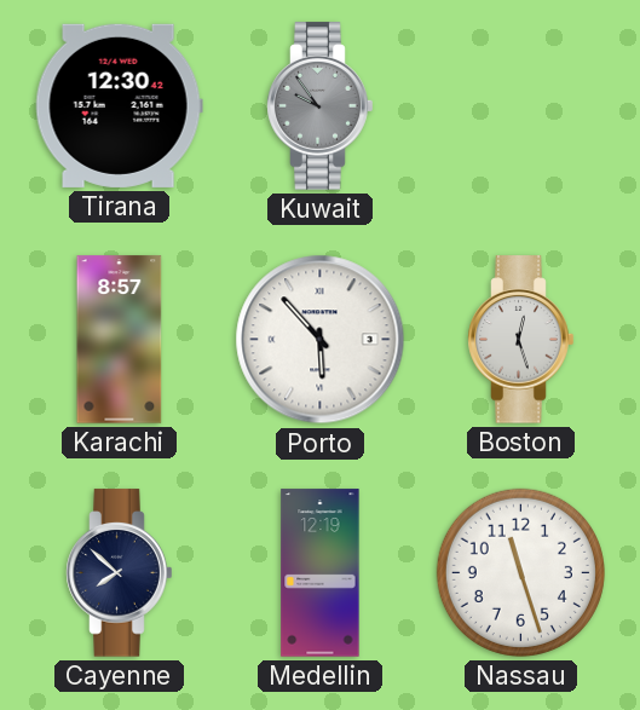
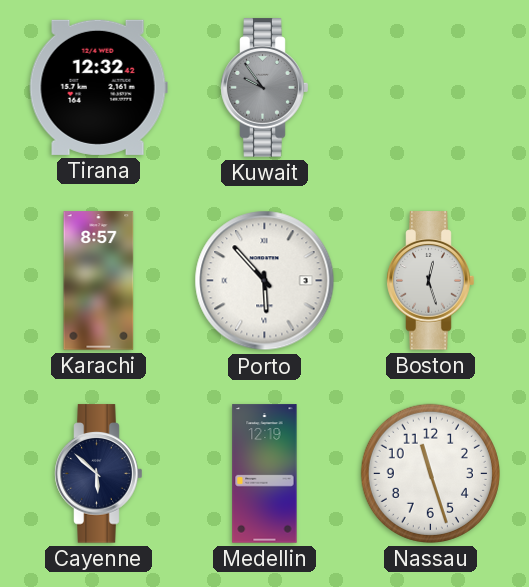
Tirana: 12:30 -> 12:32 (98, 87)
Cayenne: 7:52 -> 5:52 (99, 474)
